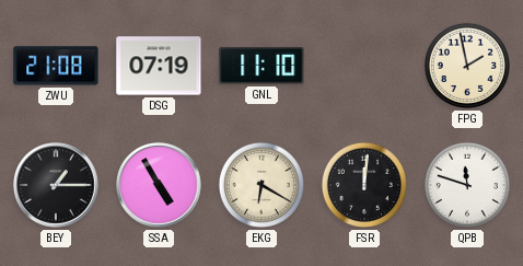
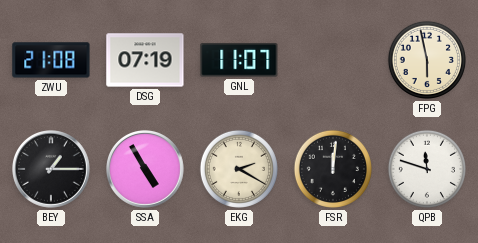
GNL: 11:10 -> 11:07 (239, 60)
FPG: 1:58 -> 5:58 (427, 60)
EKG: 6:20 -> 2:20 (239, 169)
